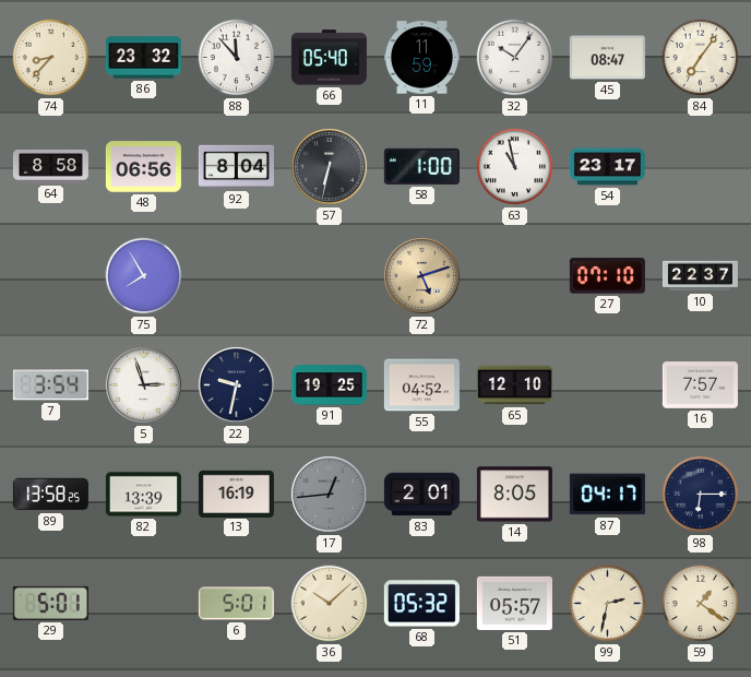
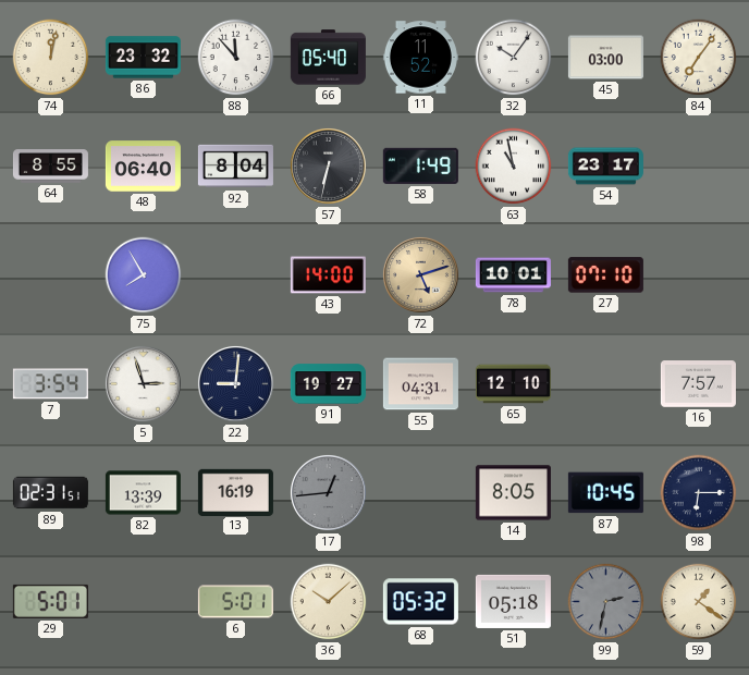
74: 8:37 -> 12:02 (51, 58)
11: 11:59 -> 11:52 (420, 58)
45: 08:47 -> 03:00 (605, 58)
64: 8:58 -> 8:55 (50, 167)
48: 06:56 -> 06:40 (143, 167)
58: 1:00 -> 1:49 (420, 165)
43: none -> 14:00 (328, 275)
78: none -> 10:01 (513, 275)
10: 22:37 -> none (700, 276)
22: 9:32 -> 9:01 (236, 384)
91: 19:25 -> 19:27 (328, 384)
55: 04:52 -> 04:31 (420, 384)
89: 13:58 -> 02:31 (50, 493)
83: 2:01 -> none (421, 495)
87: 04:17 -> 10:45 (605, 493)
51: 05:57 -> 05:18 (513, 601)
99 dial: cream -> grey (606, 602)
